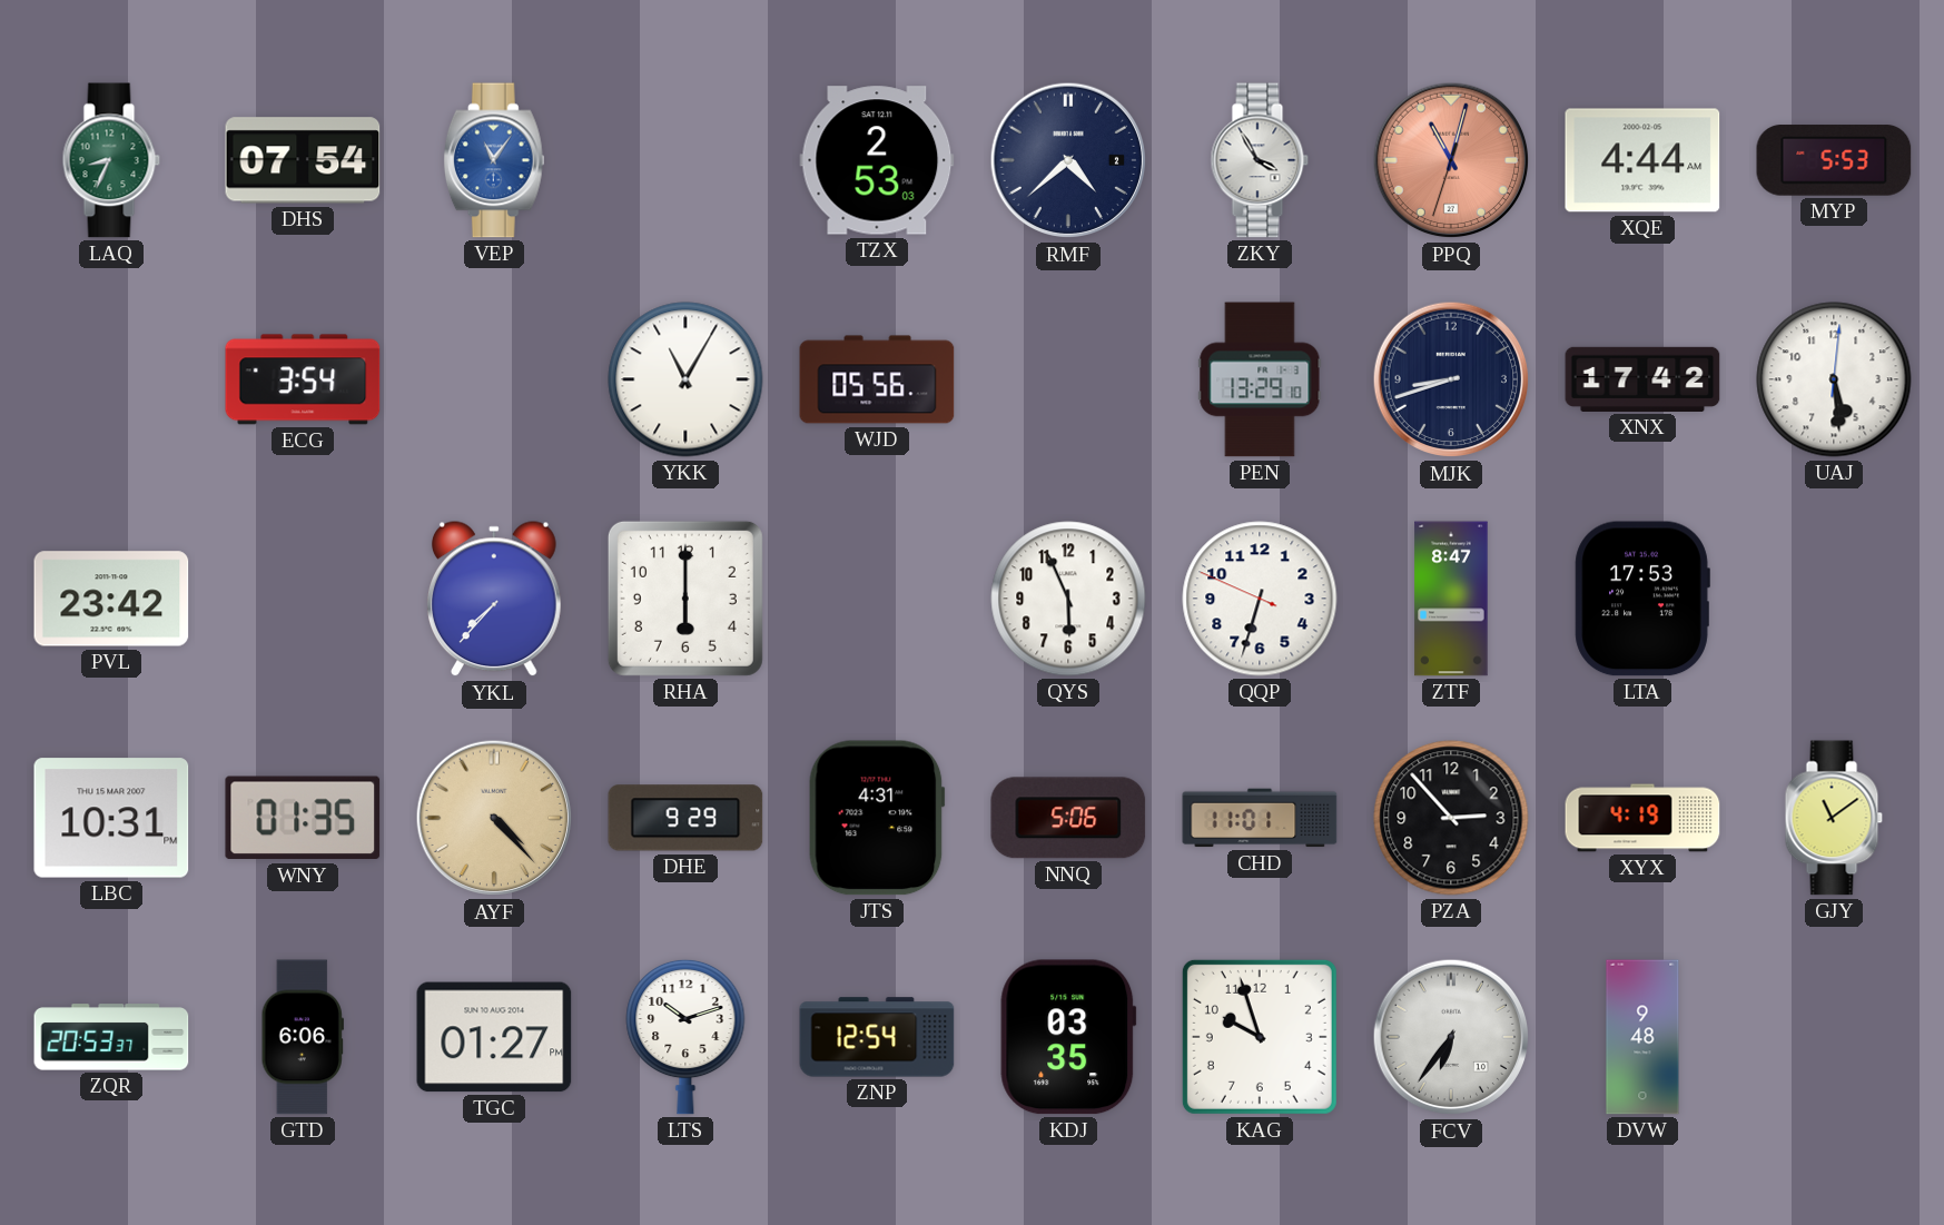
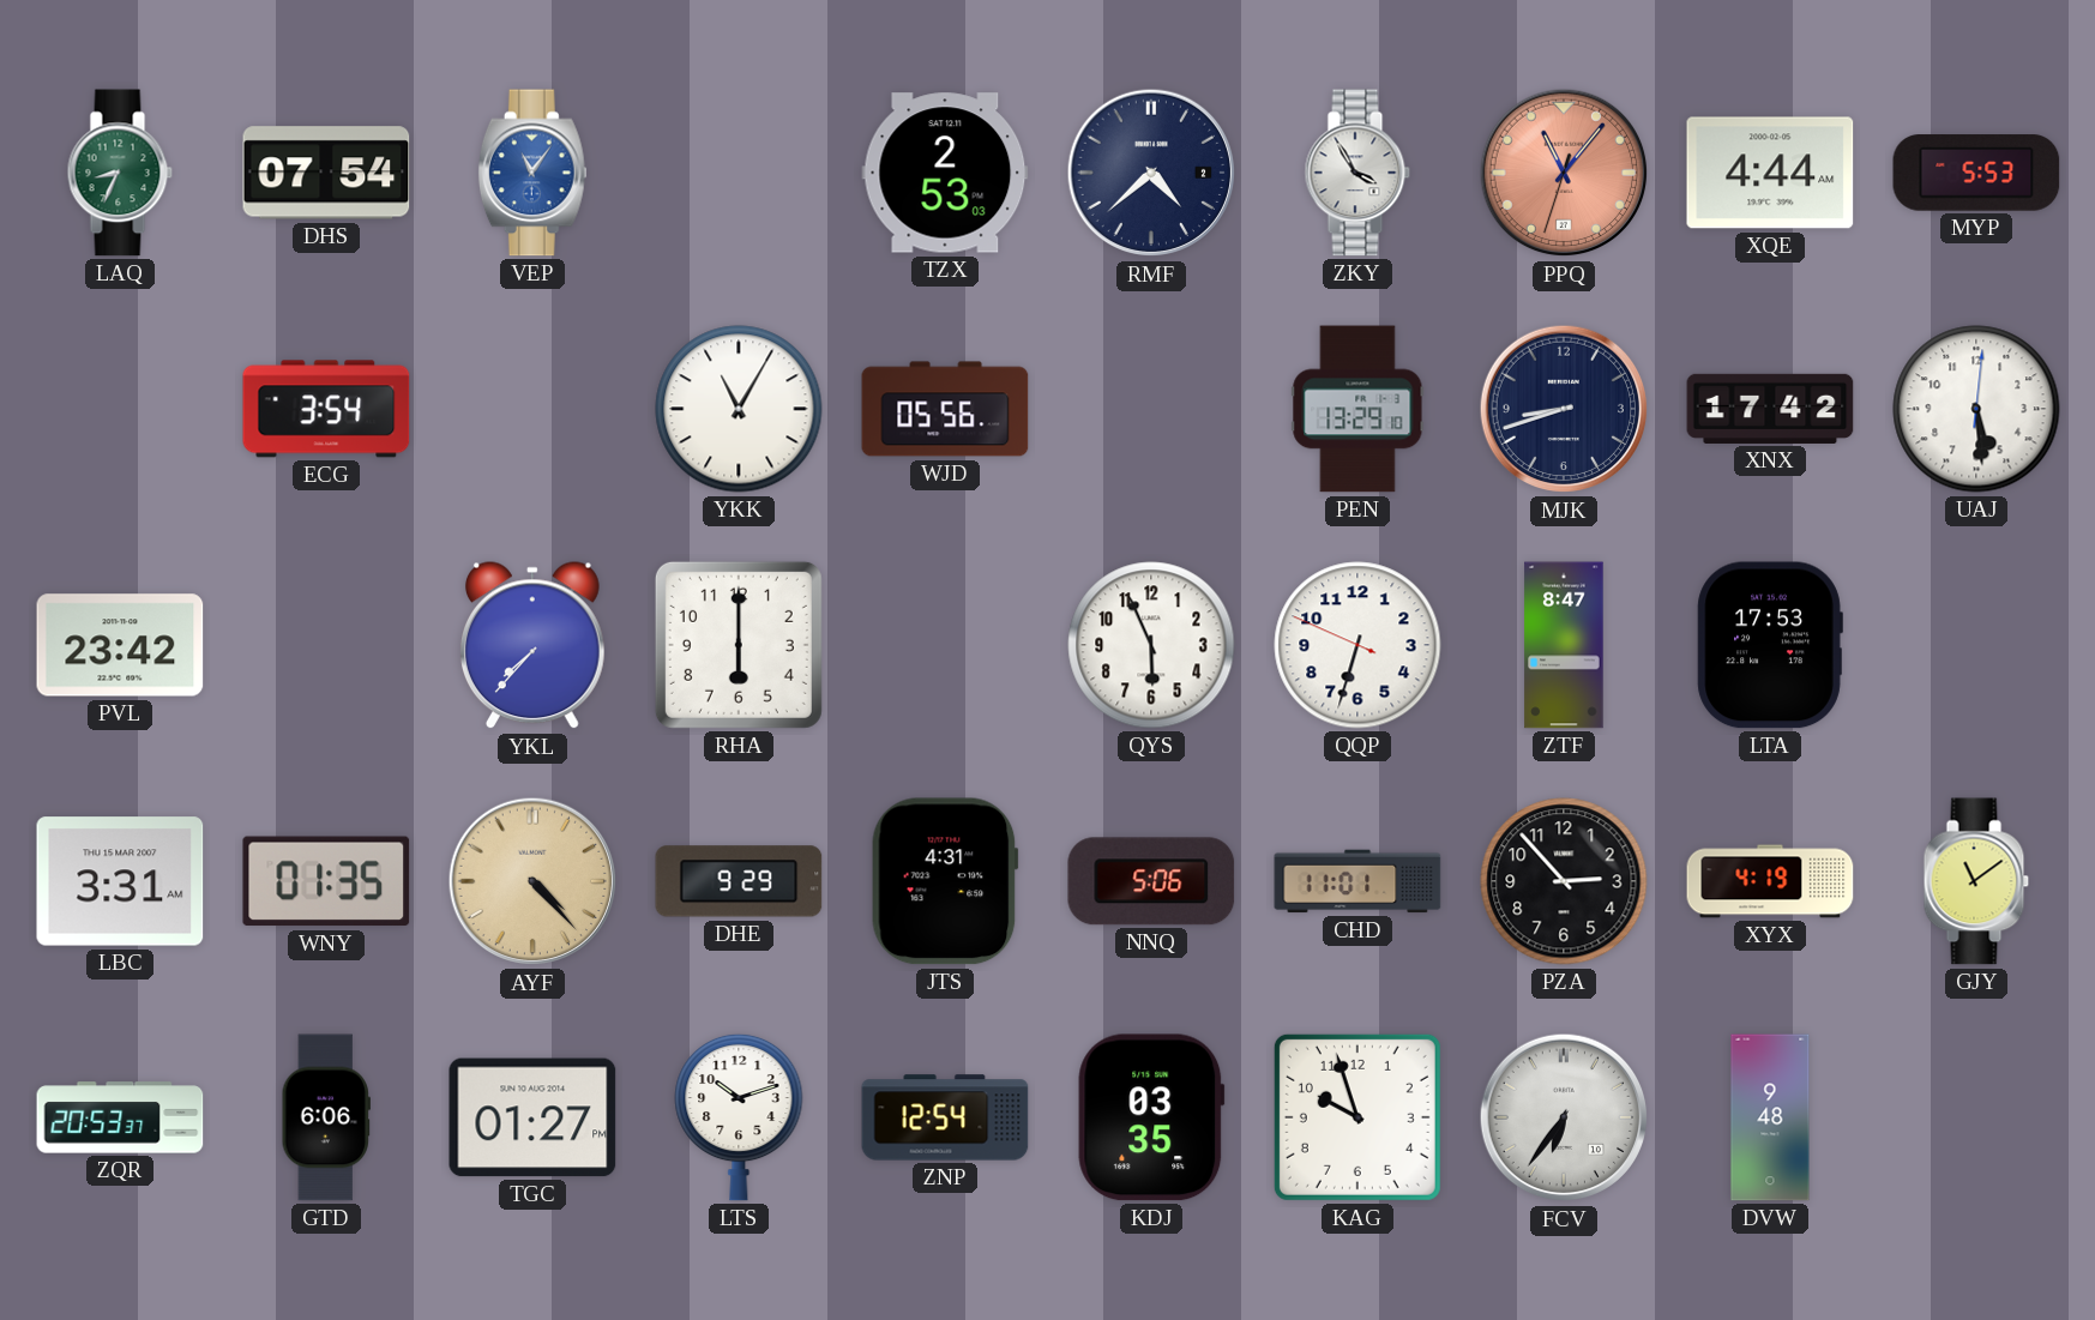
PPQ: 11:02 -> 11:06 (1564, 173)
LBC: 10:31 -> 3:31 (120, 881)
